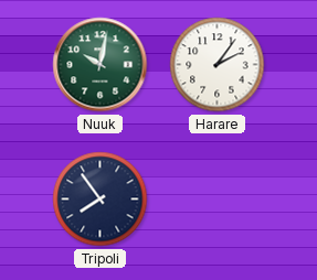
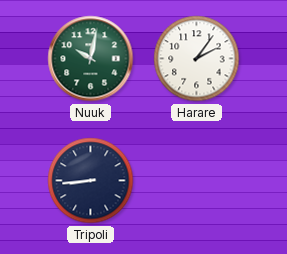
Tripoli: 7:54 -> 8:44 (91, 181)
